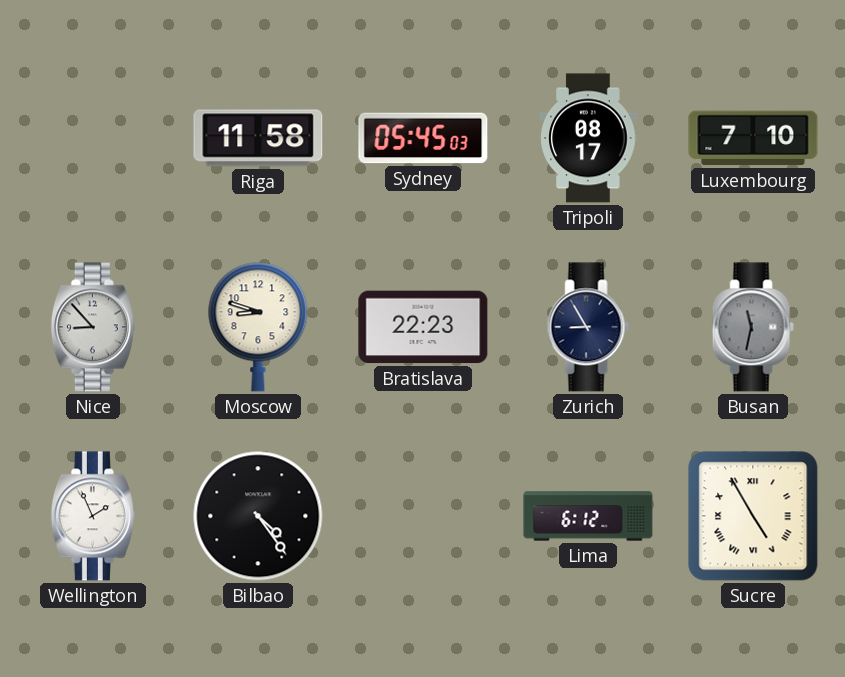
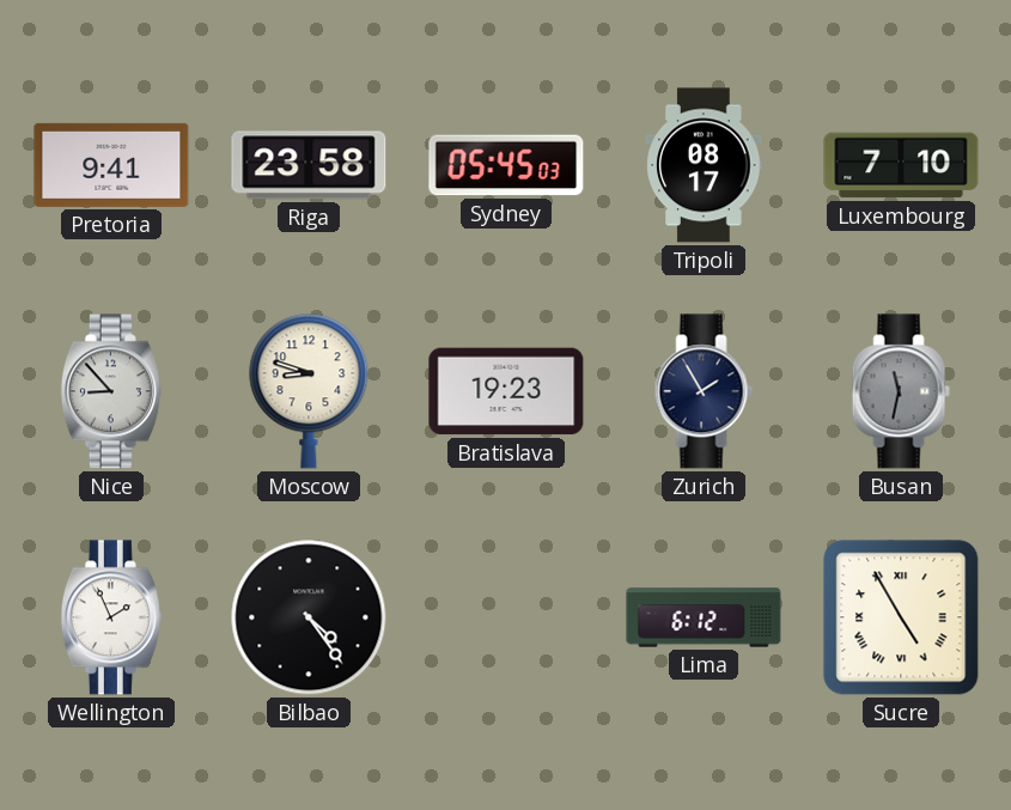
Pretoria: none -> 9:41 (111, 165)
Riga: 11:58 -> 23:58 (309, 165)
Bratislava: 22:23 -> 19:23 (506, 391)
Zurich: 8:55 -> 1:55 (704, 391)
